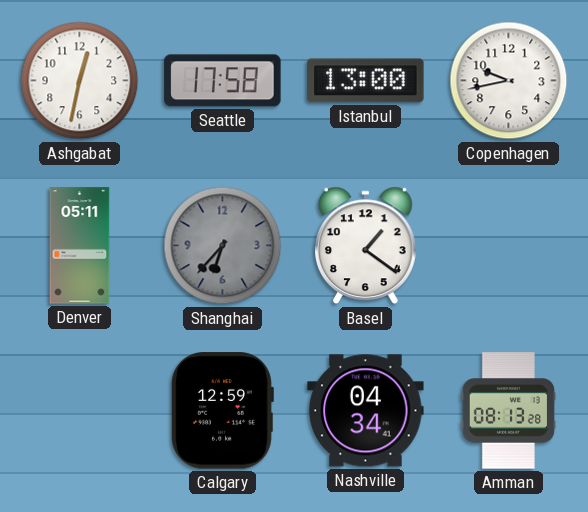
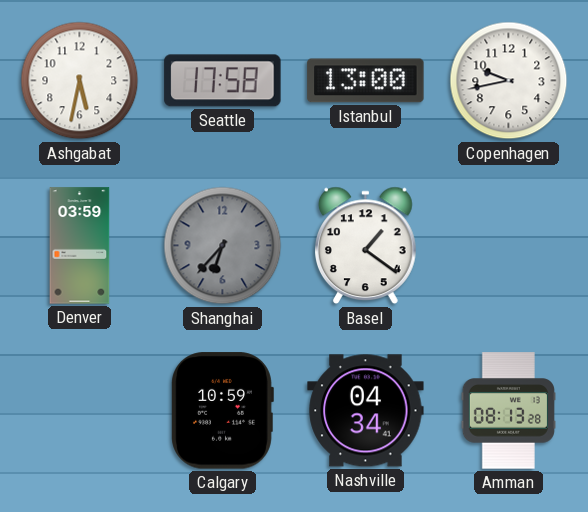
Ashgabat: 12:32 -> 5:32 (80, 81)
Denver: 05:11 -> 03:59 (80, 246)
Calgary: 12:59 -> 10:59 (222, 411)
